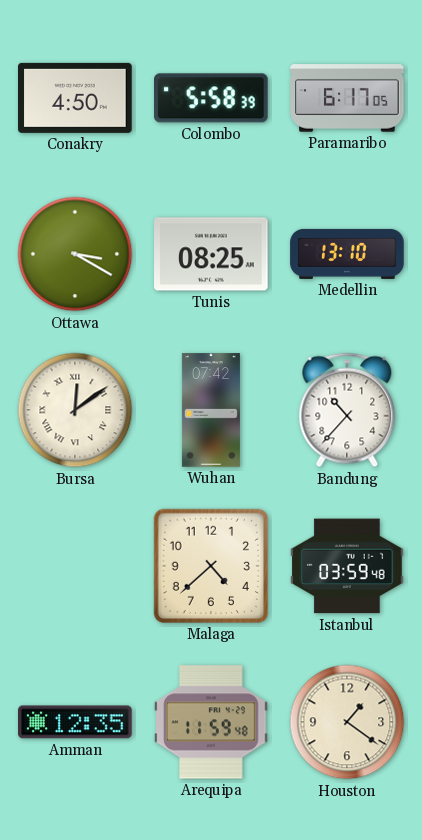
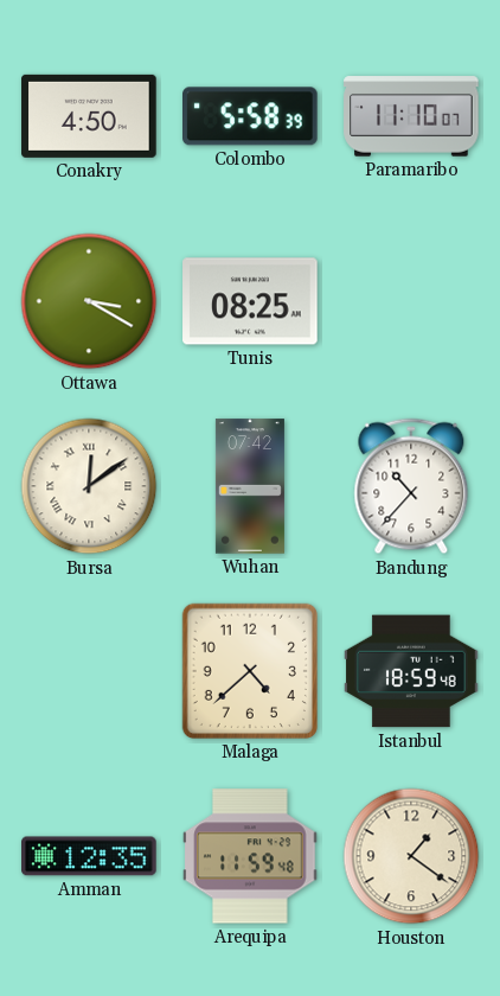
Paramaribo: 6:17 -> 11:10 (411, 116)
Medellin: 13:10 -> none (347, 254)
Istanbul: 03:59 -> 18:59 (411, 671)
